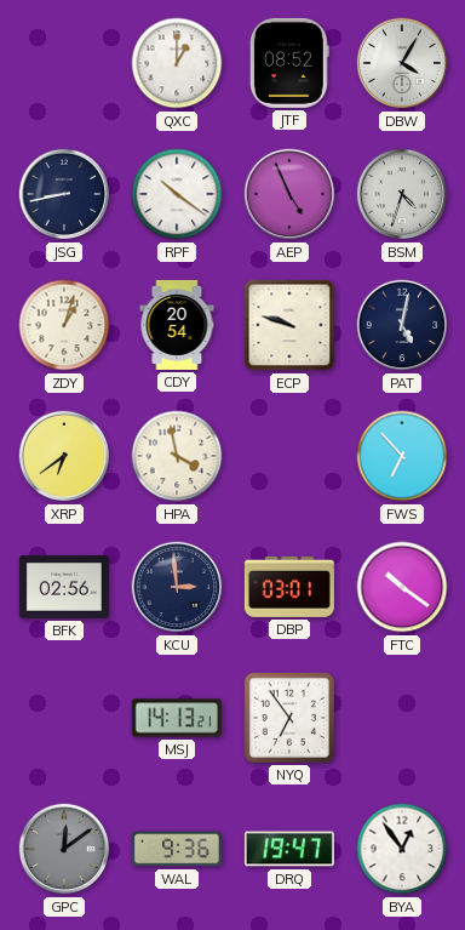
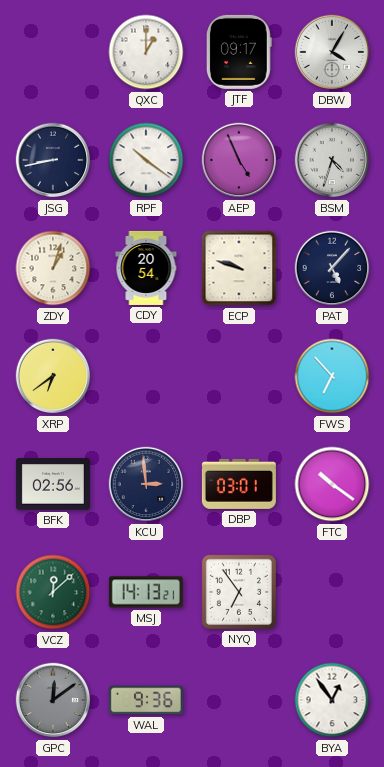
JTF: 08:52 -> 09:17 (239, 52)
PAT: 5:02 -> 5:07 (332, 268)
HPA: 3:58 -> none (177, 456)
VCZ: none -> 12:08 (53, 592)
DRQ: 19:47 -> none (289, 849)
